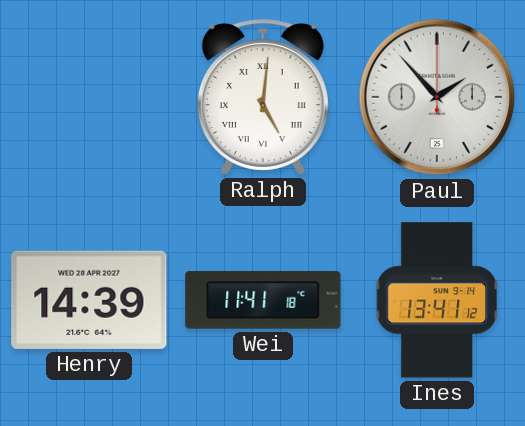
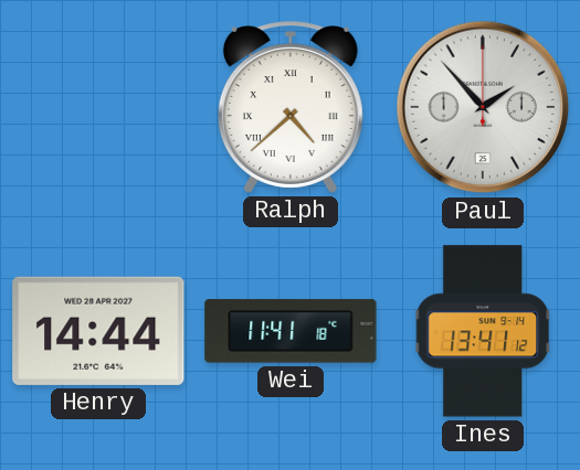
Ralph: 5:01 -> 4:38 (291, 107)
Henry: 14:39 -> 14:44 (98, 331)
